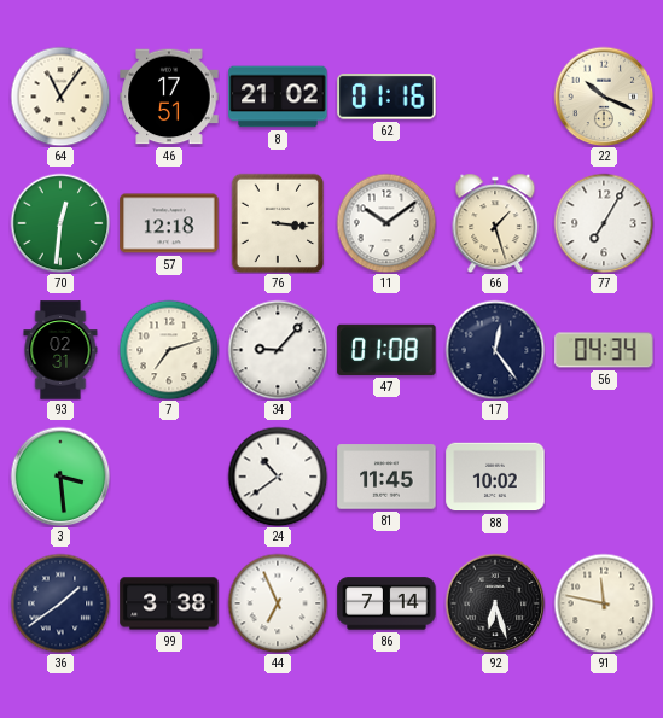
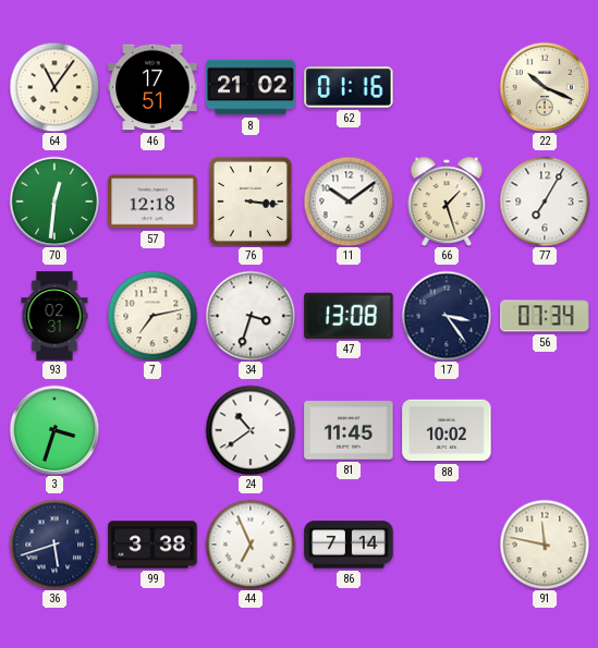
7: 7:12 -> 7:13 (152, 316)
34: 9:07 -> 3:33 (251, 316)
47: 01:08 -> 13:08 (349, 316)
17: 12:24 -> 3:24 (447, 316)
56: 04:34 -> 07:34 (545, 316)
3: 3:29 -> 3:33 (54, 430)
36: 1:39 -> 5:42 (54, 545)
92: 6:27 -> none (495, 603)
